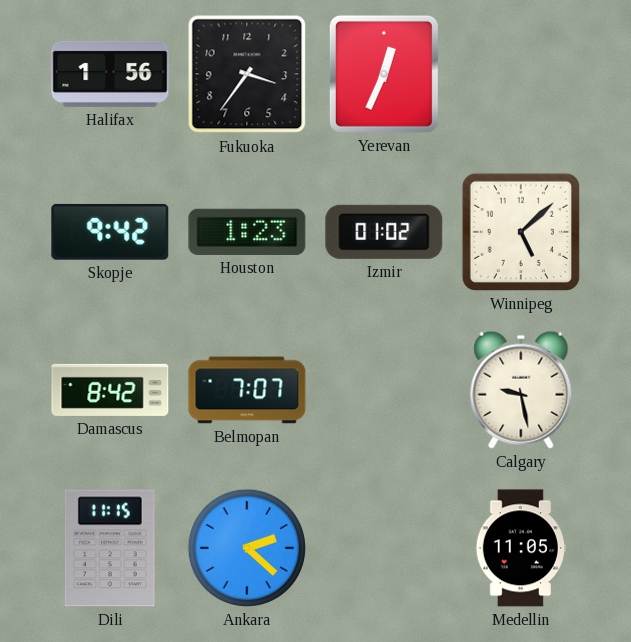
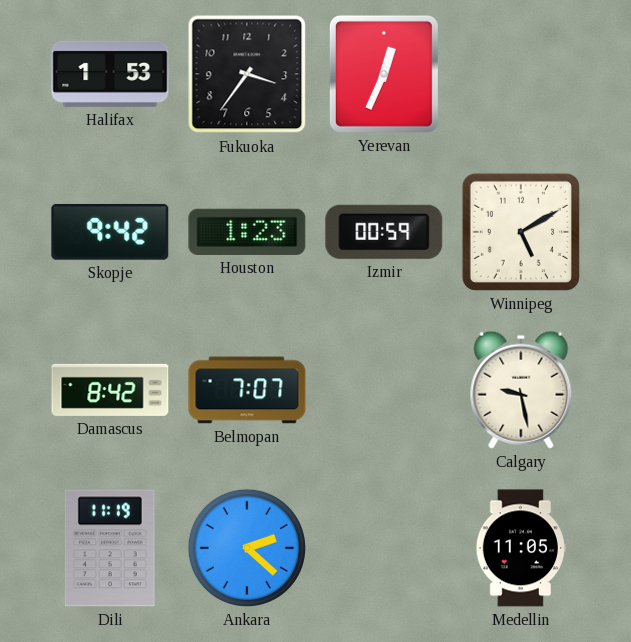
Halifax: 1:56 -> 1:53 (110, 74)
Izmir: 01:02 -> 00:59 (384, 232)
Winnipeg: 5:08 -> 5:10 (521, 232)
Dili: 11:15 -> 11:19 (110, 548)
